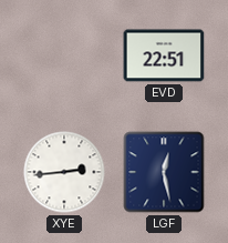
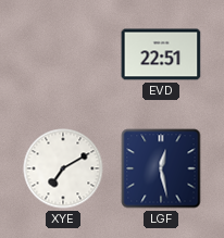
XYE: 2:44 -> 7:10 (63, 168)
